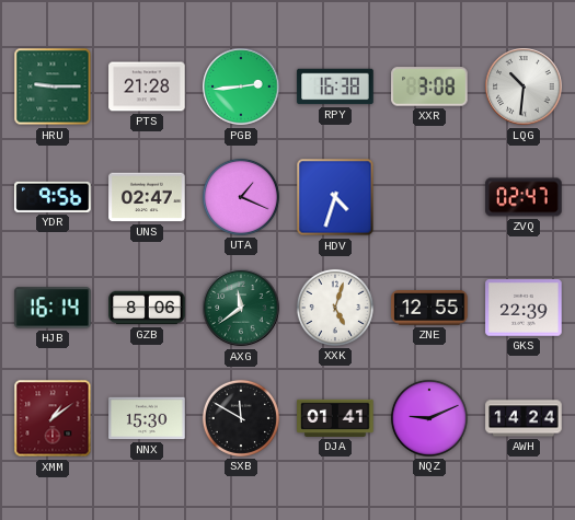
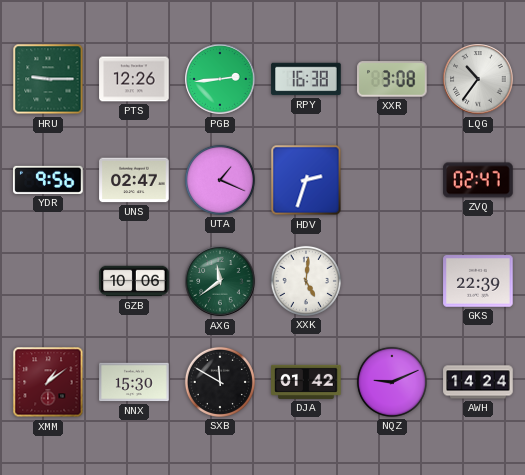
PTS: 21:28 -> 12:26 (134, 79)
LQG: 10:31 -> 10:36 (478, 79)
HDV: 4:33 -> 2:33 (306, 180)
HJB: 16:14 -> none (53, 308)
GZB: 8:06 -> 10:06 (134, 281)
XXK: 5:03 -> 5:01 (306, 281)
ZNE: 12:55 -> none (429, 308)
DJA: 01:41 -> 01:42 (306, 382)
